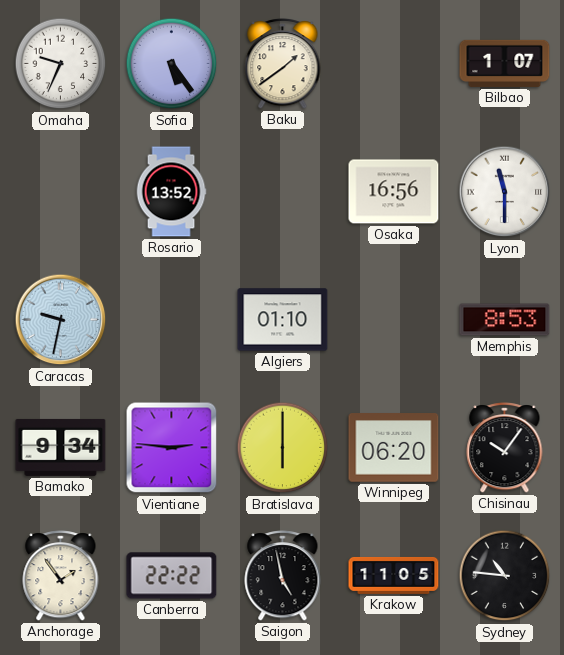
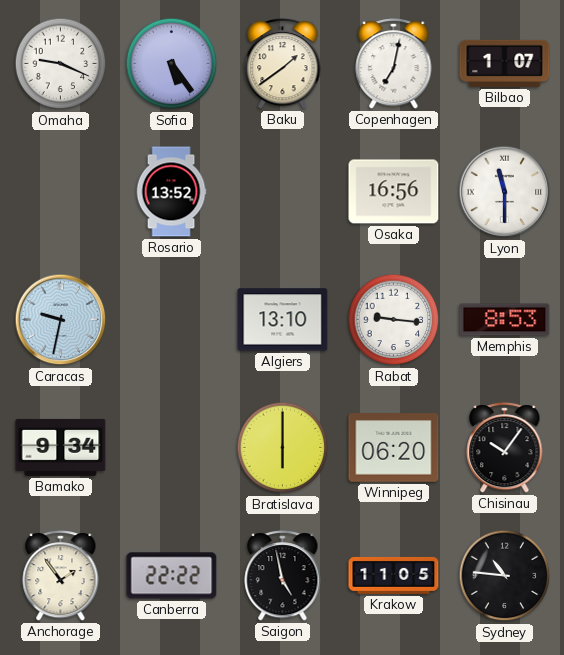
Omaha: 9:34 -> 9:19 (61, 64)
Copenhagen: none -> 7:02 (394, 64)
Algiers: 01:10 -> 13:10 (283, 320)
Rabat: none -> 9:16 (394, 320)
Vientiane: 2:46 -> none (172, 448)
